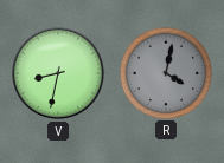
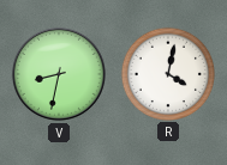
R dial: grey -> white (167, 73)
